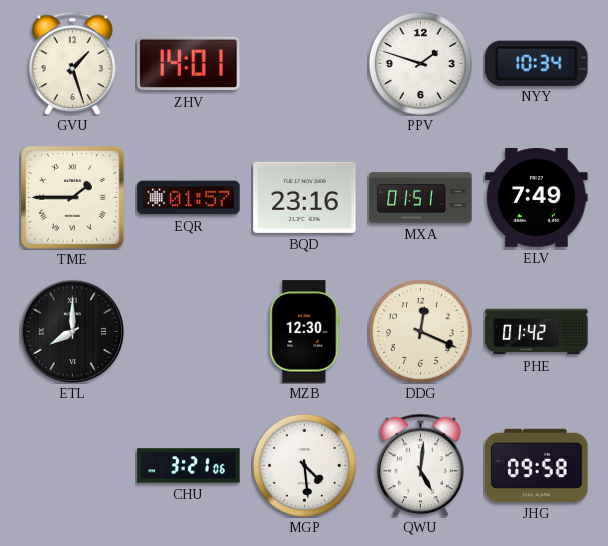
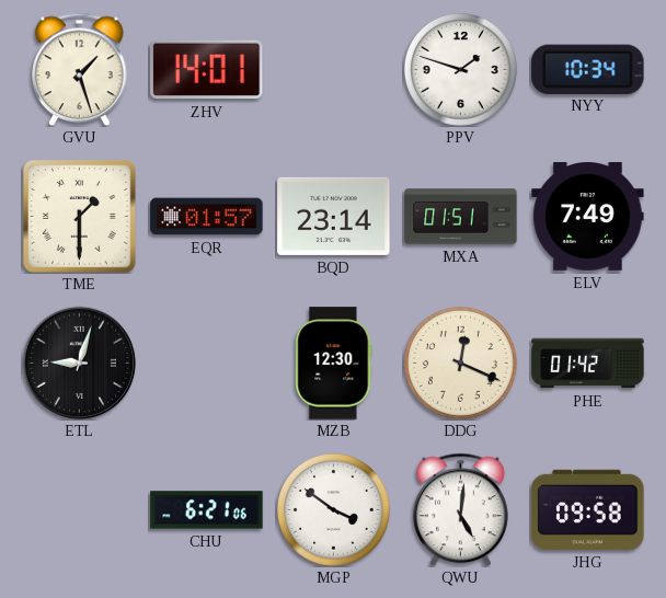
TME: 1:45 -> 1:30 (80, 217)
BQD: 23:16 -> 23:14 (334, 216)
ETL: 8:00 -> 9:03 (79, 363)
CHU: 3:21 -> 6:21 (207, 510)
MGP: 4:29 -> 3:51 (333, 509)
